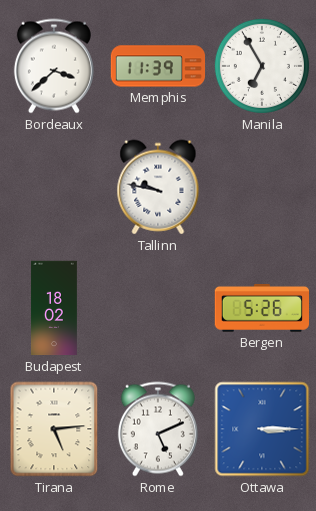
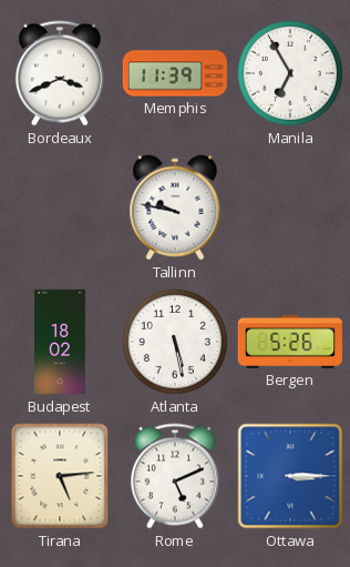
Bordeaux: 3:38 -> 3:41 (60, 73)
Atlanta: none -> 5:28 (175, 342)
